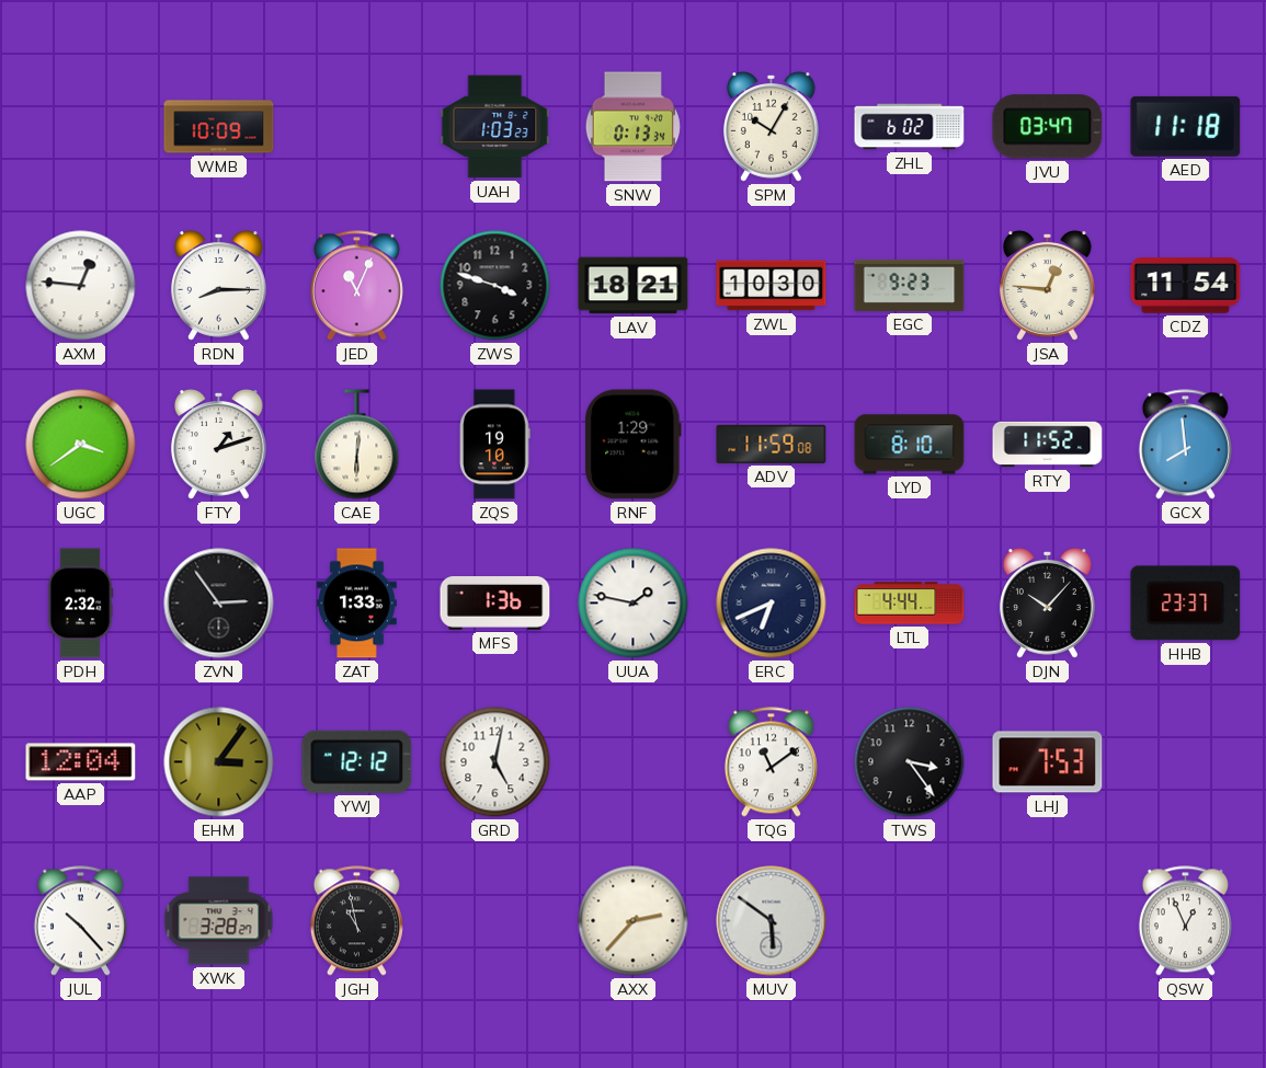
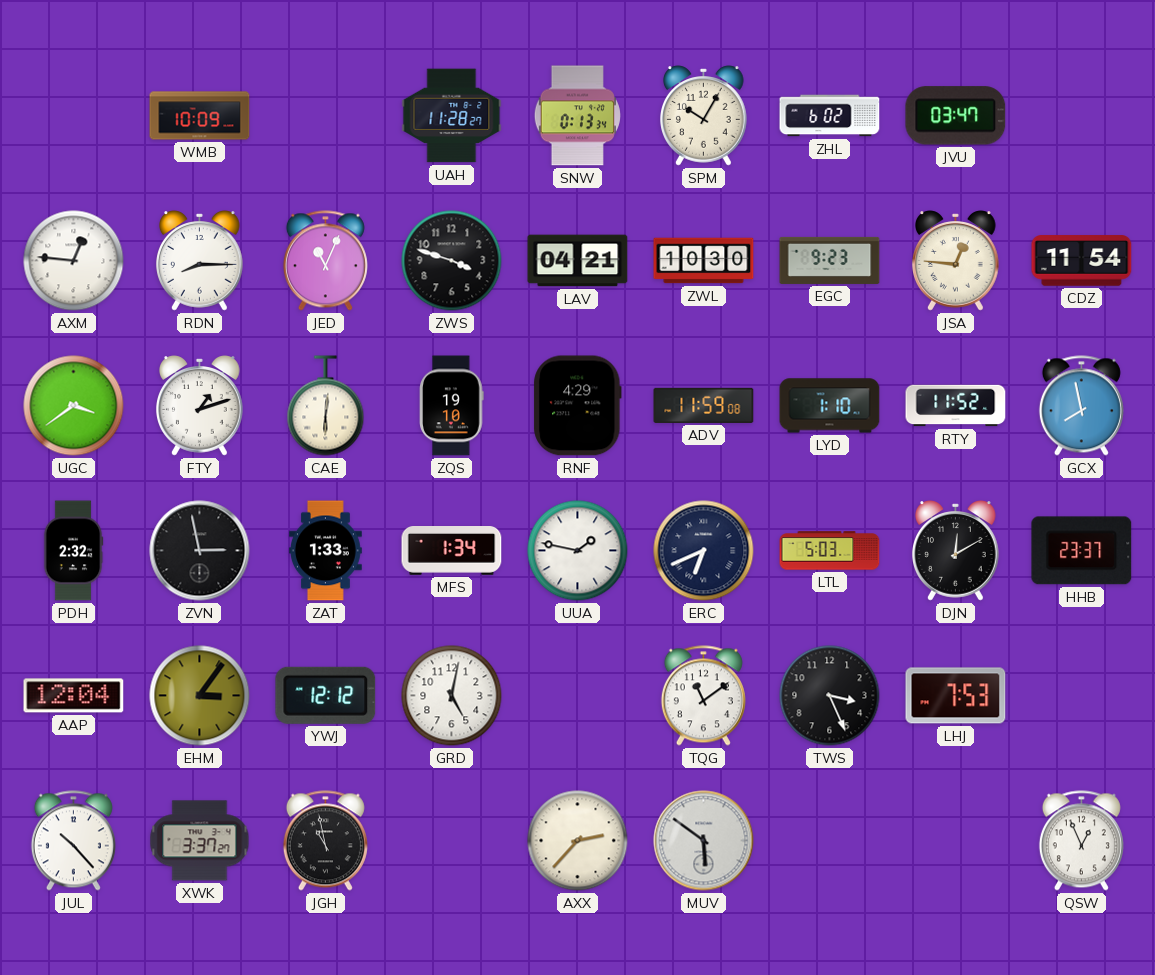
UAH: 1:03 -> 11:28 (452, 116)
AED: 11:18 -> none (1186, 126)
LAV: 18:21 -> 04:21 (578, 261)
RNF: 1:29 -> 4:29 (578, 406)
LYD: 8:10 -> 1:10 (830, 406)
GCX: 7:59 -> 7:58 (1081, 406)
ZVN: 2:54 -> 2:58 (200, 551)
MFS: 1:36 -> 1:34 (452, 551)
LTL: 4:44 -> 5:03 (830, 551)
DJN: 10:07 -> 12:10 (956, 551)
TWS: 3:24 -> 3:26 (830, 696)
XWK: 3:28 -> 3:37 (200, 841)
